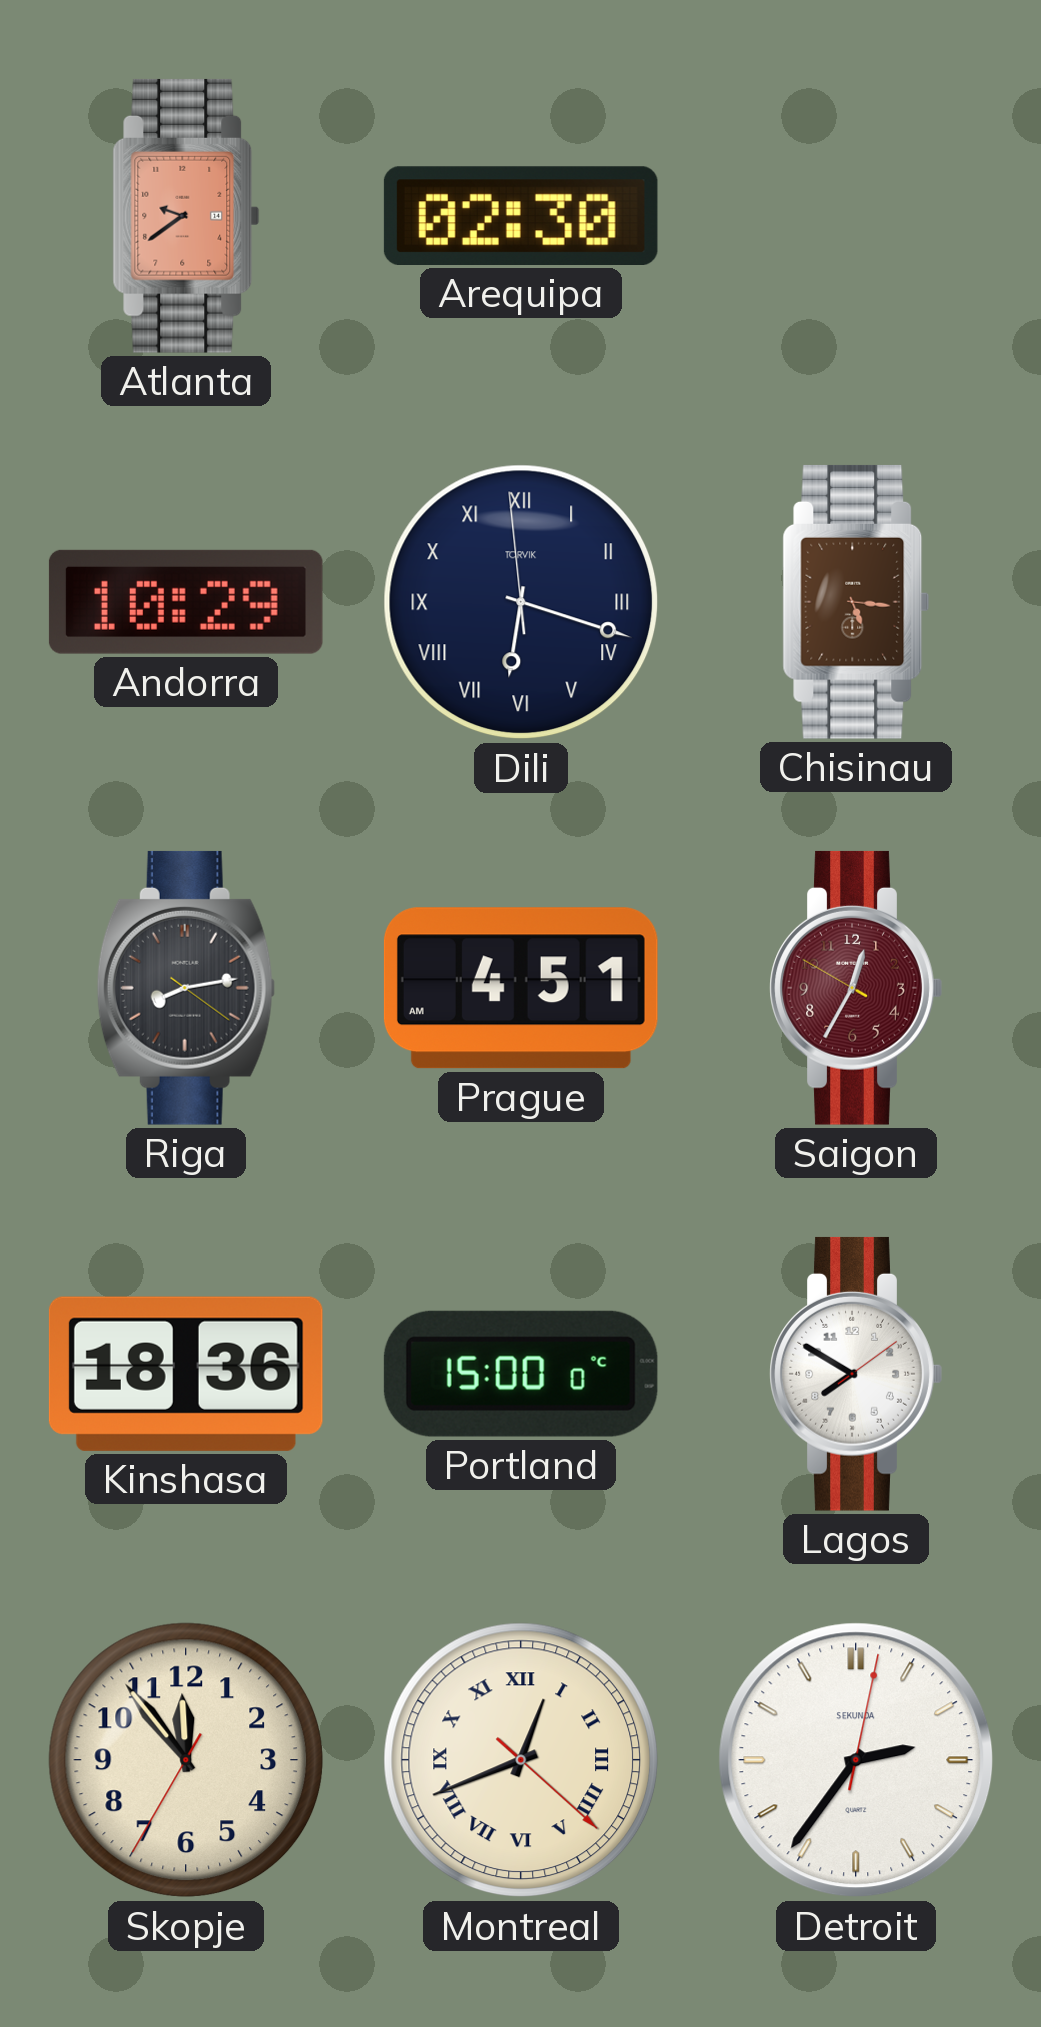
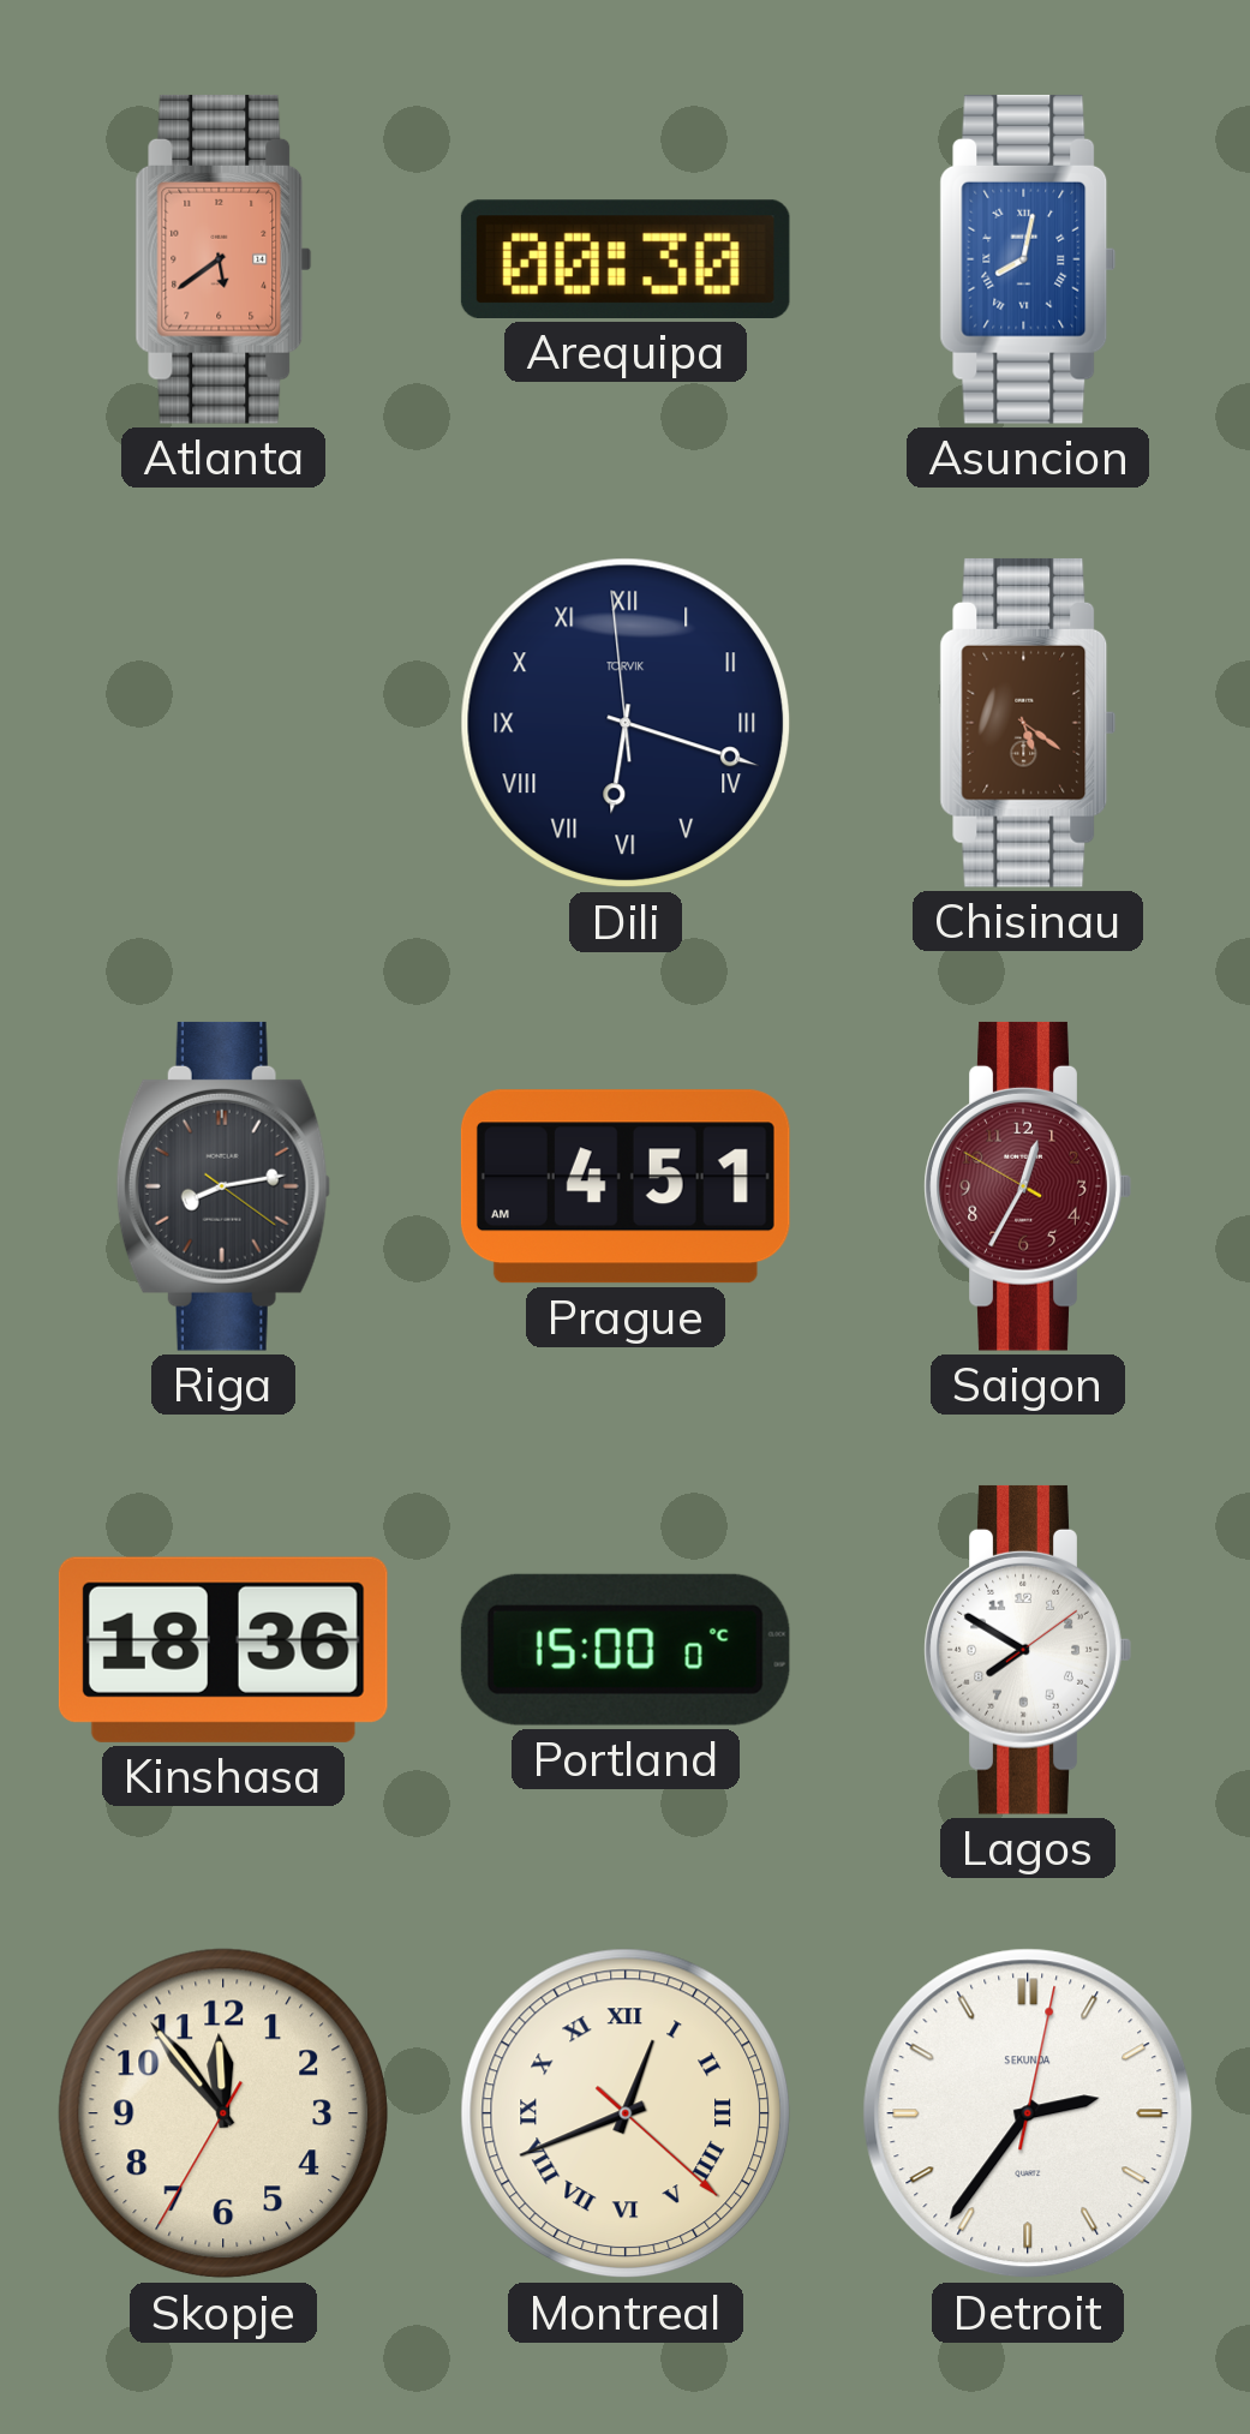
Atlanta: 9:39 -> 5:39 (223, 259)
Arequipa: 02:30 -> 00:30 (626, 259)
Asuncion: none -> 8:02 (1028, 259)
Andorra: 10:29 -> none (186, 602)
Chisinau: 5:16 -> 5:21 (1028, 723)
